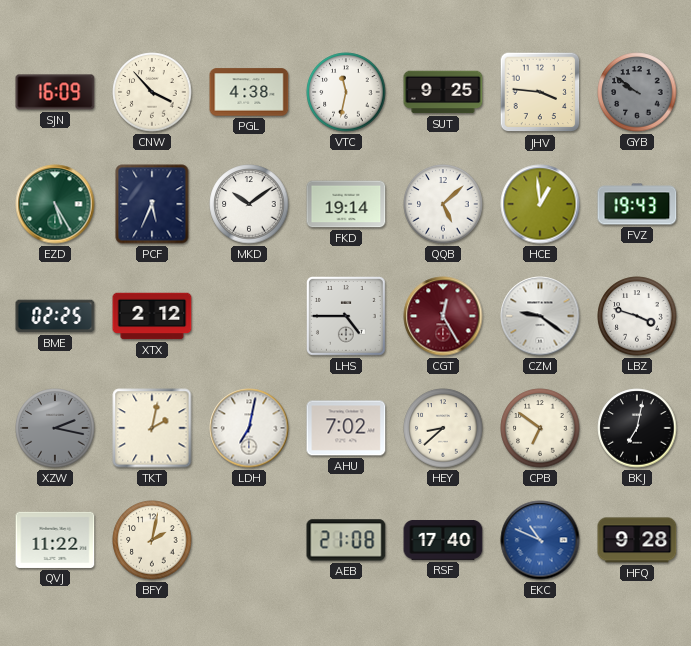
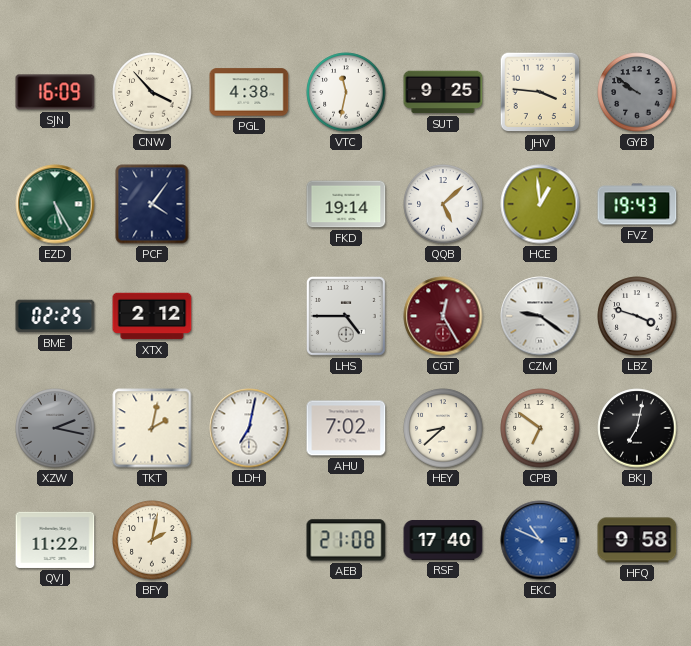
PCF: 5:34 -> 4:06 (152, 204)
MKD: 10:09 -> none (249, 204)
HFQ: 9:28 -> 9:58 (637, 540)
